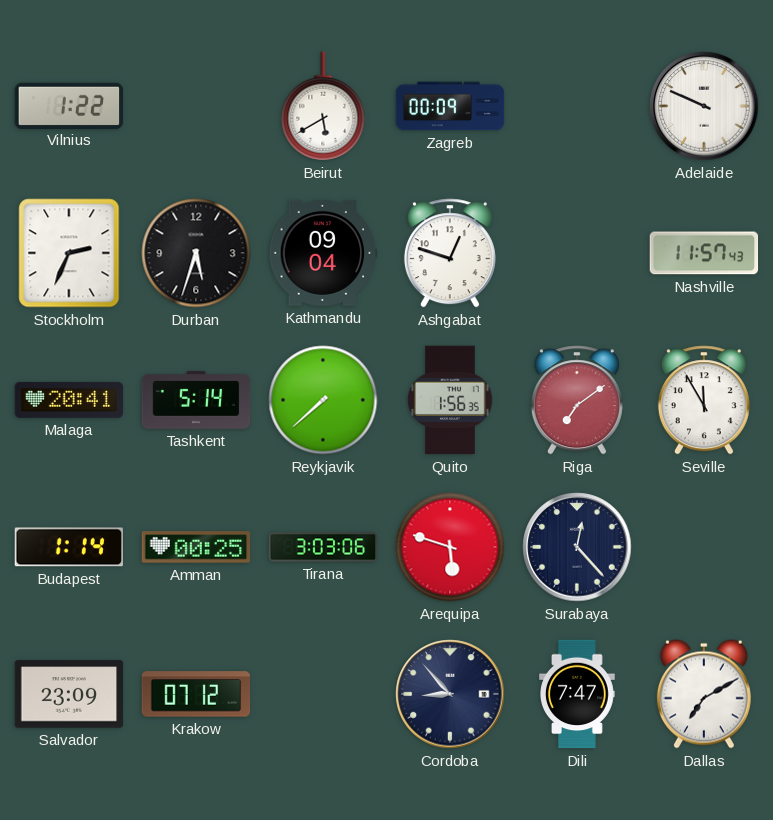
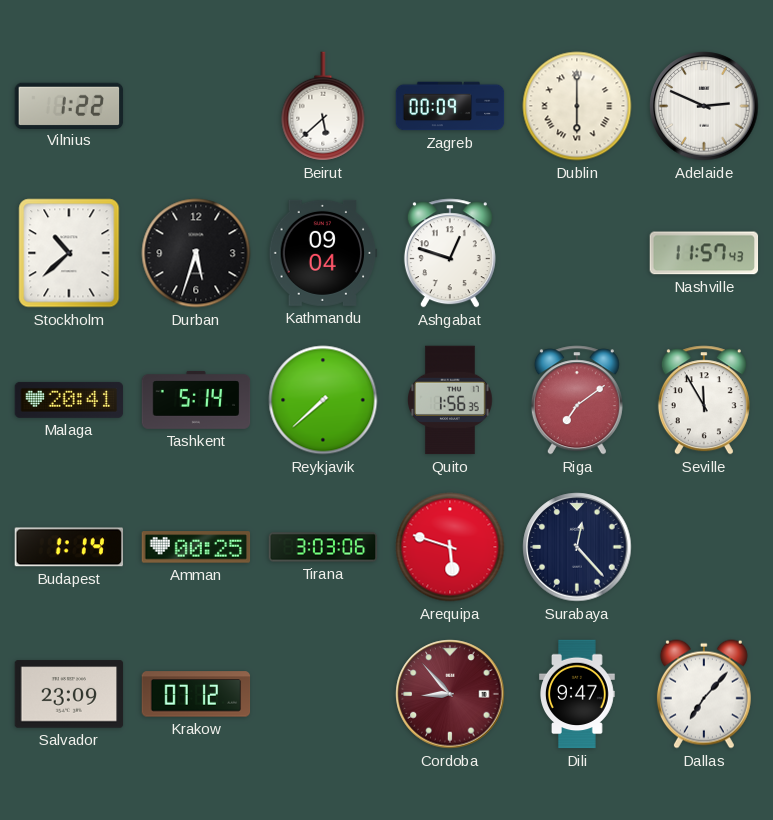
Beirut: 5:40 -> 5:38 (323, 106)
Dublin: none -> 6:00 (577, 106)
Adelaide: 9:49 -> 2:49 (704, 106)
Stockholm: 2:34 -> 10:38 (69, 253)
Cordoba dial: navy -> burgundy (450, 694)
Dili: 7:47 -> 9:47 (578, 694)
Dallas: 7:10 -> 7:07 (704, 694)
